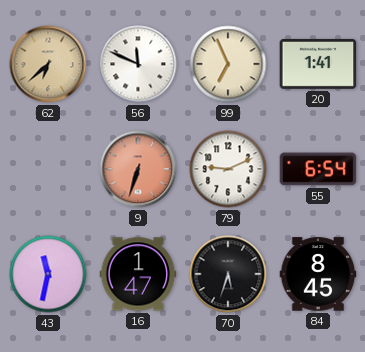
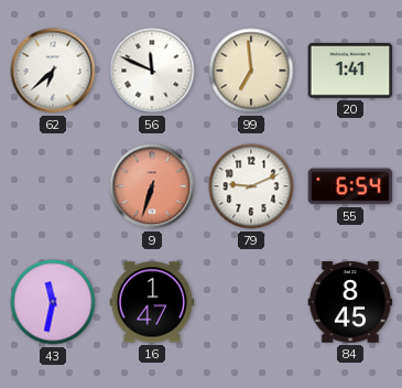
62 dial: champagne -> white (53, 71)
99: 6:56 -> 6:59 (251, 71)
70: 5:33 -> none (228, 274)
